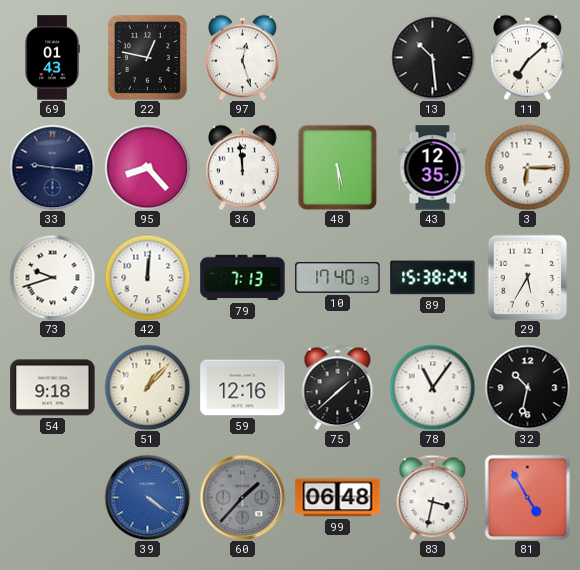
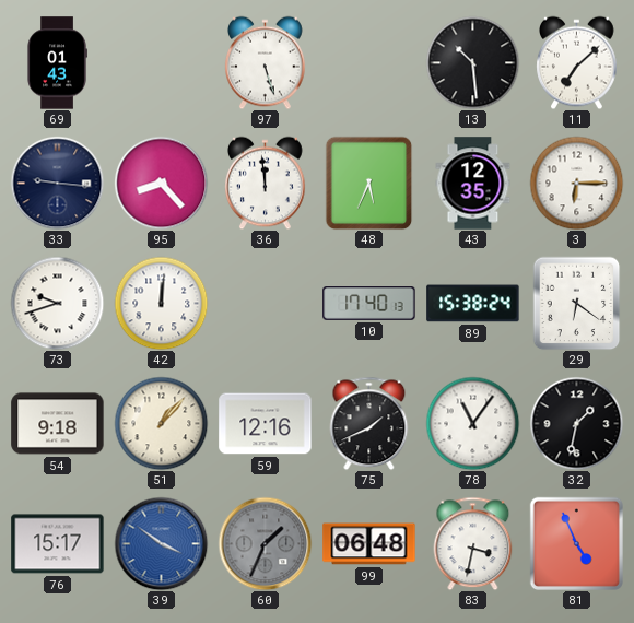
22: 12:47 -> none (147, 57)
97: 12:27 -> 5:27 (266, 62)
48: 5:29 -> 5:34 (369, 183)
79: 7:13 -> none (243, 278)
29: 5:35 -> 6:21 (577, 303)
75: 1:38 -> 1:41 (369, 423)
32: 10:32 -> 1:32 (576, 423)
76: none -> 15:17 (58, 544)
39: 4:21 -> 3:51 (161, 543)
60: 1:37 -> 1:34 (265, 543)
81: 4:55 -> 4:56 (576, 543)
